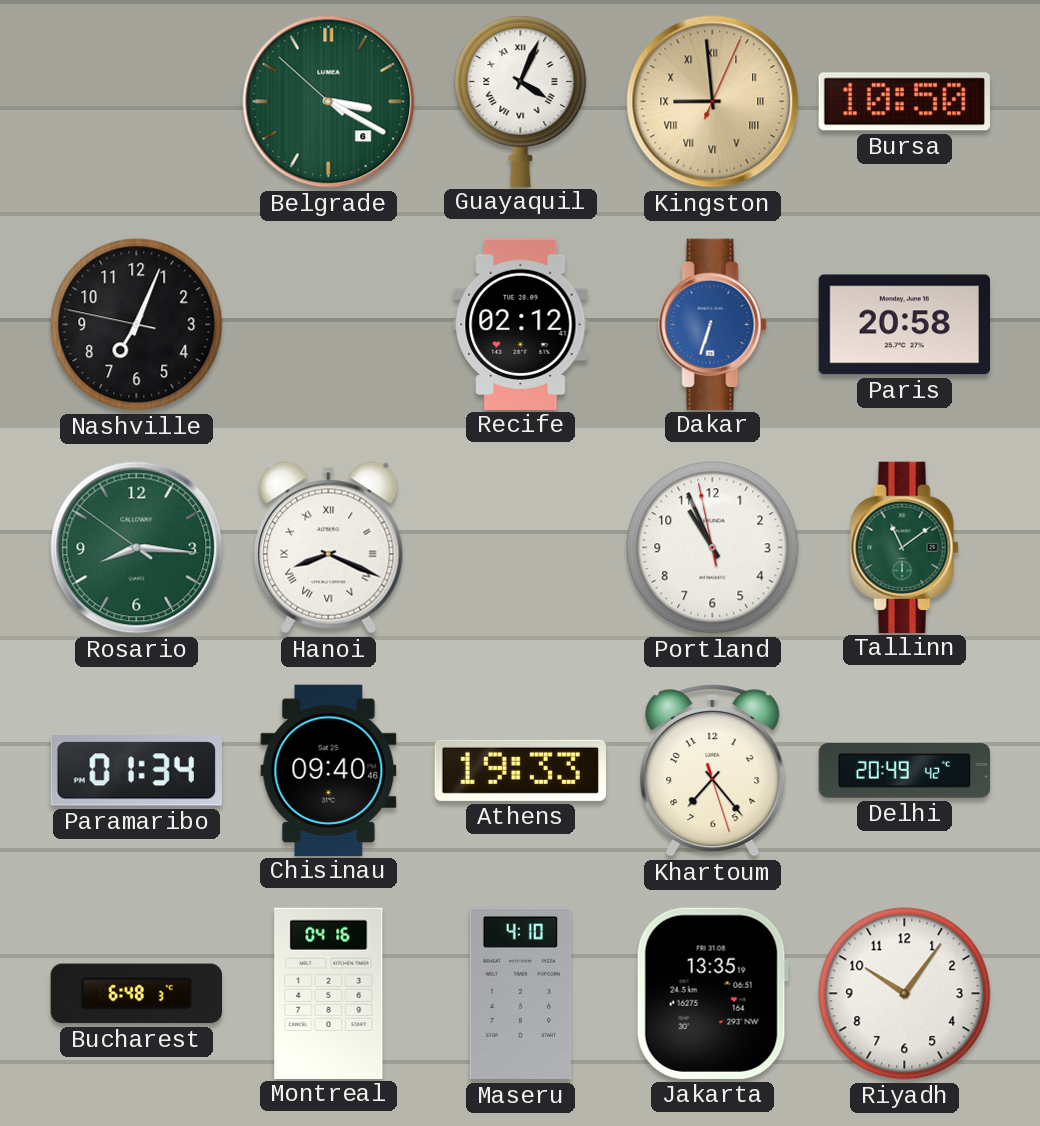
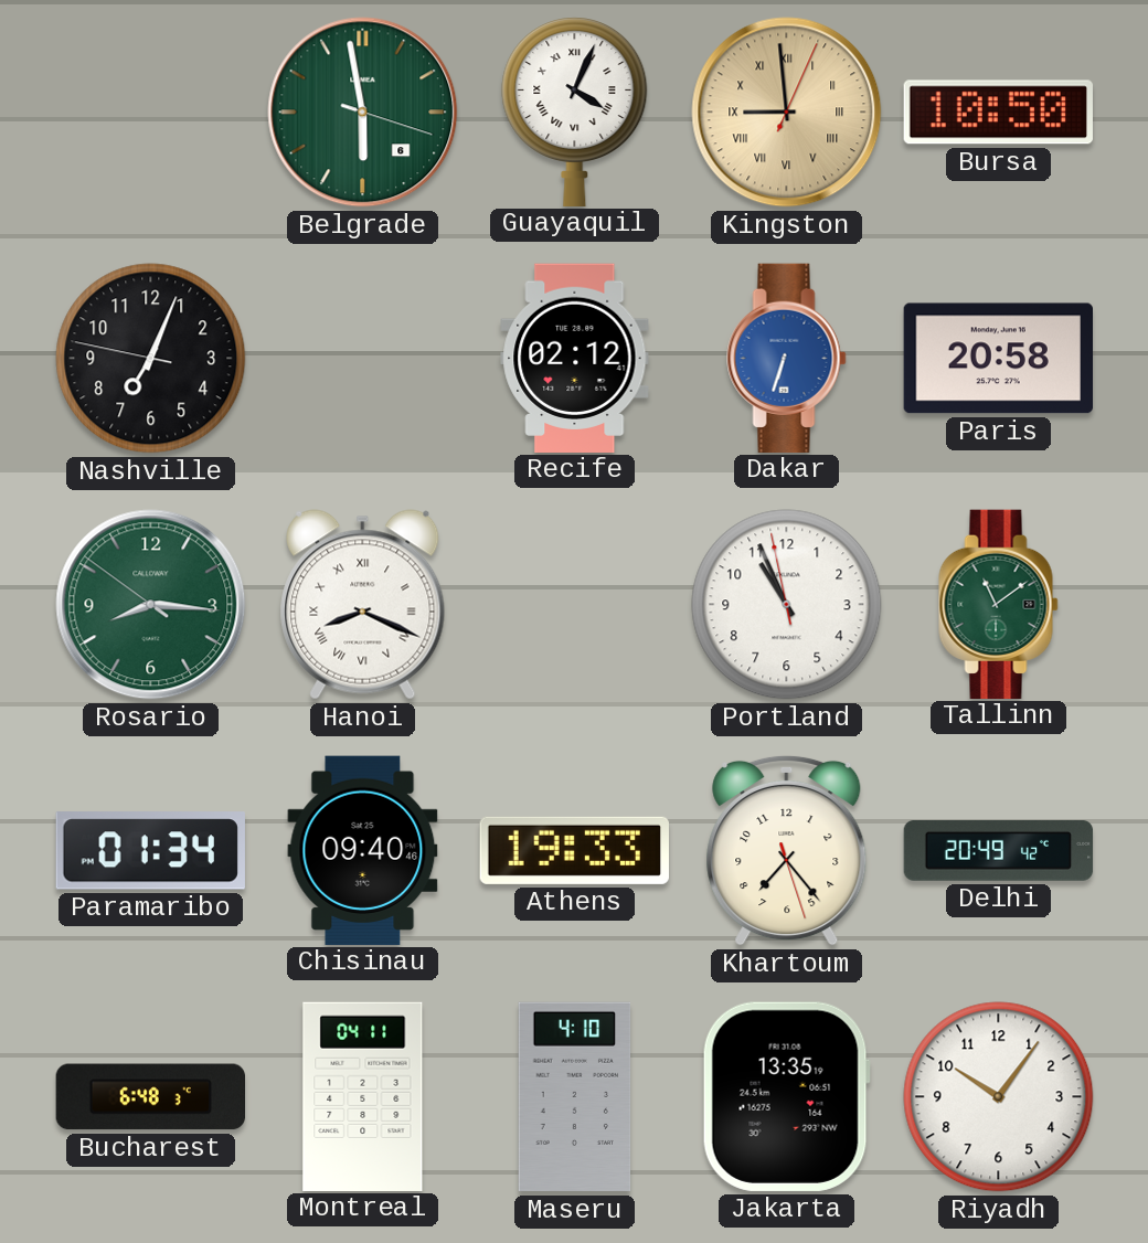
Belgrade: 3:19 -> 5:58 (363, 113)
Montreal: 04:16 -> 04:11 (363, 1096)
